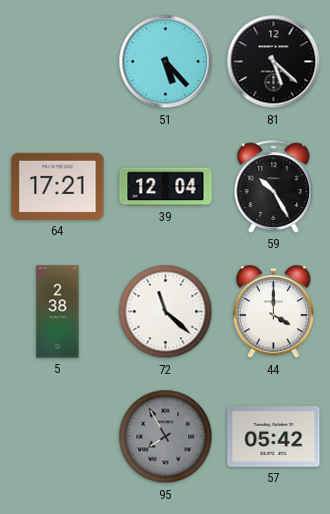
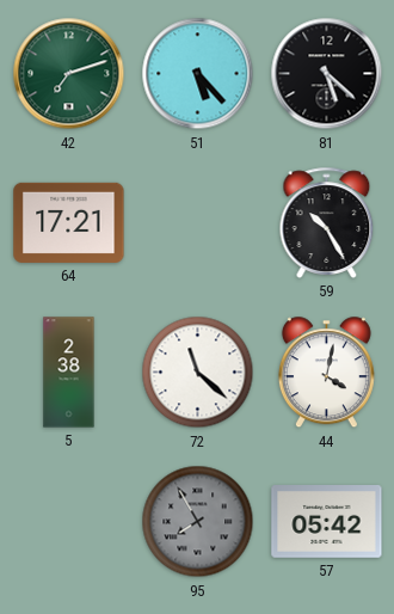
42: none -> 7:12 (69, 74)
39: 12:04 -> none (166, 187)
44: 4:00 -> 4:02 (326, 373)
